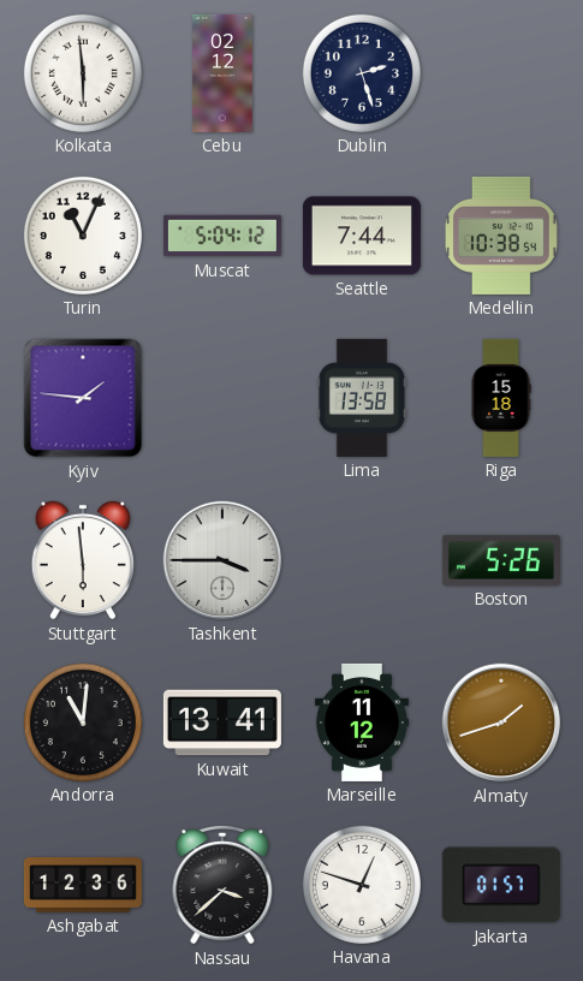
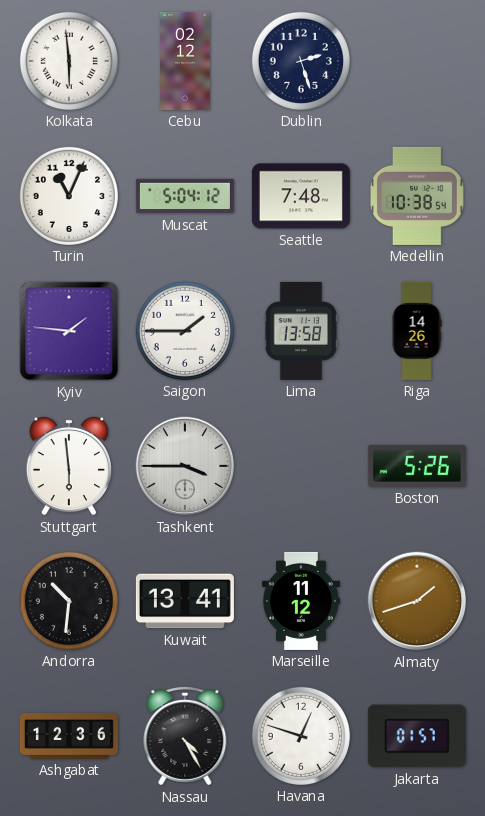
Seattle: 7:44 -> 7:48 (301, 196)
Saigon: none -> 1:45 (185, 331)
Riga: 15:18 -> 14:26 (417, 331)
Andorra: 11:01 -> 10:31 (69, 601)
Nassau: 3:38 -> 4:25 (185, 737)
